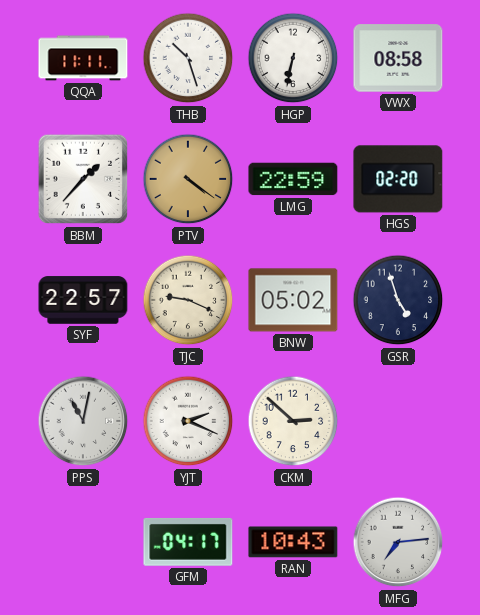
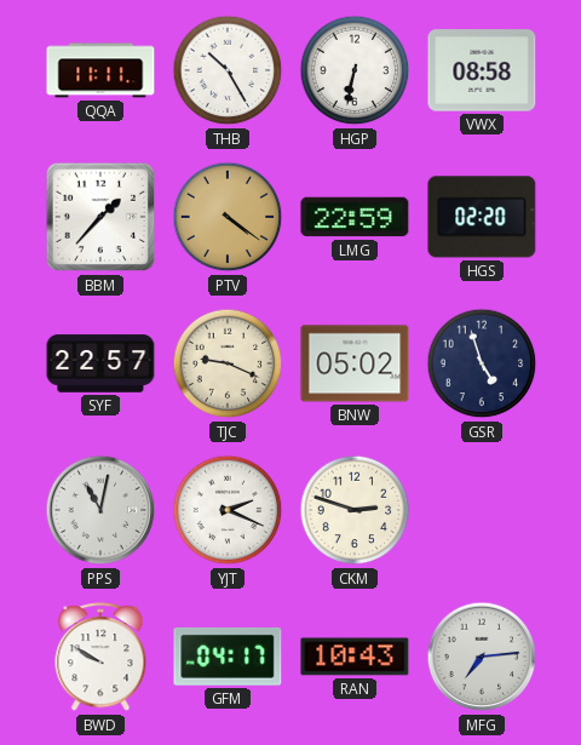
THB: 10:27 -> 10:25 (228, 70)
CKM: 2:52 -> 2:48 (355, 510)
BWD: none -> 9:50 (100, 658)
